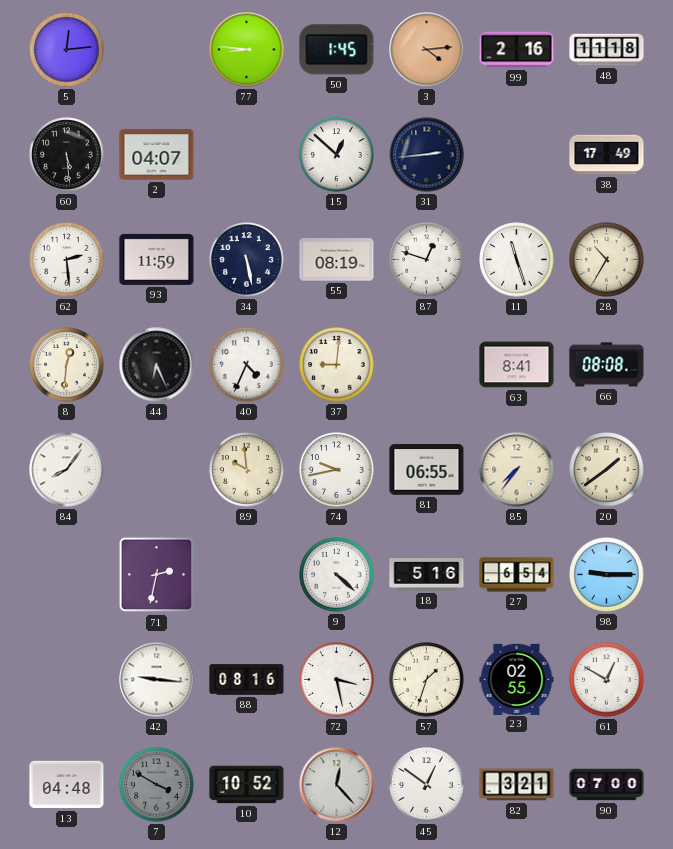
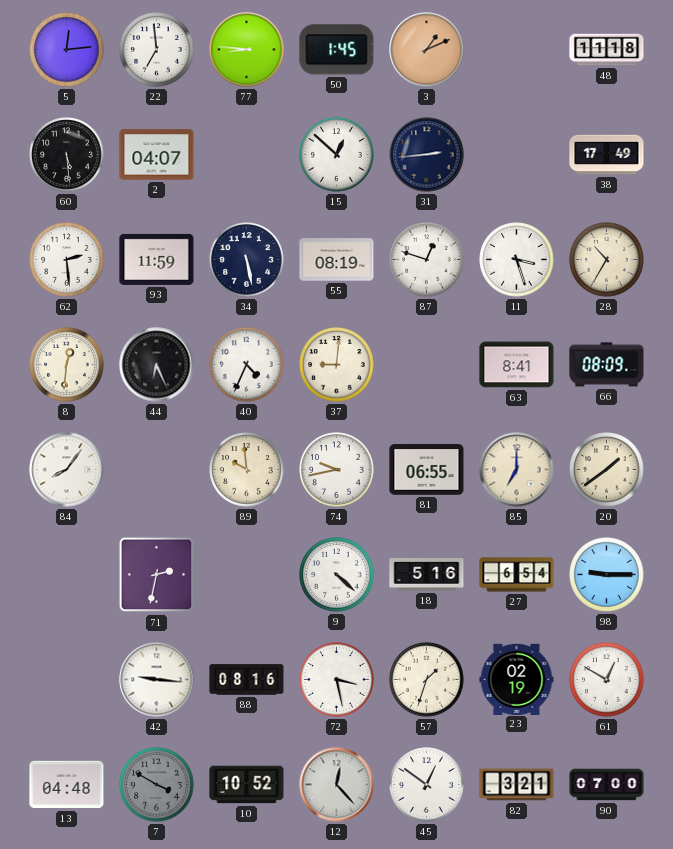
22: none -> 6:59 (157, 50)
3: 4:14 -> 1:11 (427, 50)
99: 2:16 -> none (517, 50)
11: 11:27 -> 3:27 (517, 260)
66: 08:08 -> 08:09 (607, 365)
85: 7:36 -> 7:00 (517, 470)
23: 02:55 -> 02:19 (517, 679)
